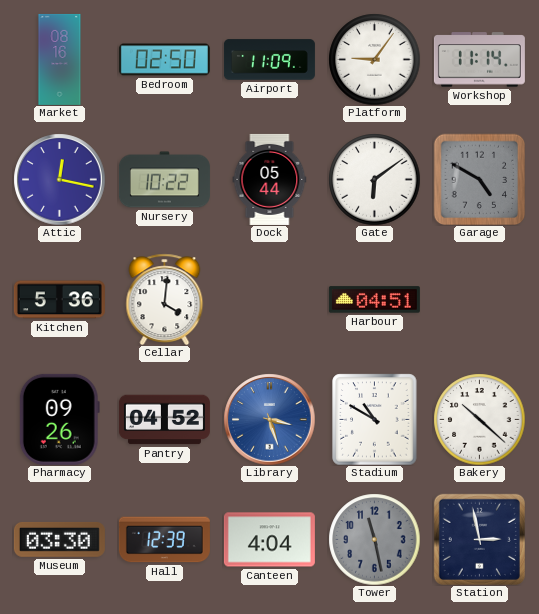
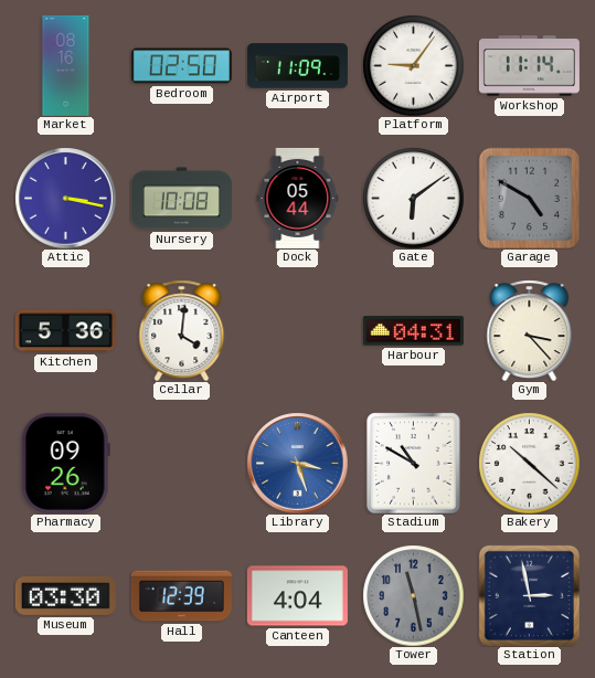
Attic: 12:17 -> 3:17 (65, 198)
Nursery: 10:22 -> 10:08 (181, 199)
Harbour: 04:51 -> 04:31 (413, 331)
Gym: none -> 3:23 (530, 330)
Pantry: 04:52 -> none (164, 420)
